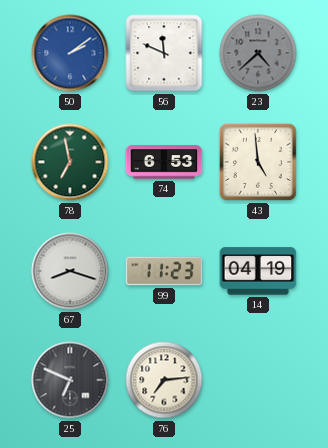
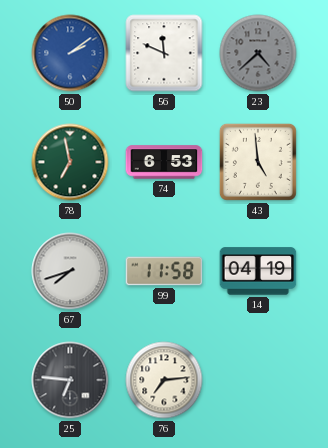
67: 8:18 -> 7:42 (70, 271)
99: 11:23 -> 11:58 (164, 271)
25: 6:49 -> 6:46 (70, 380)
